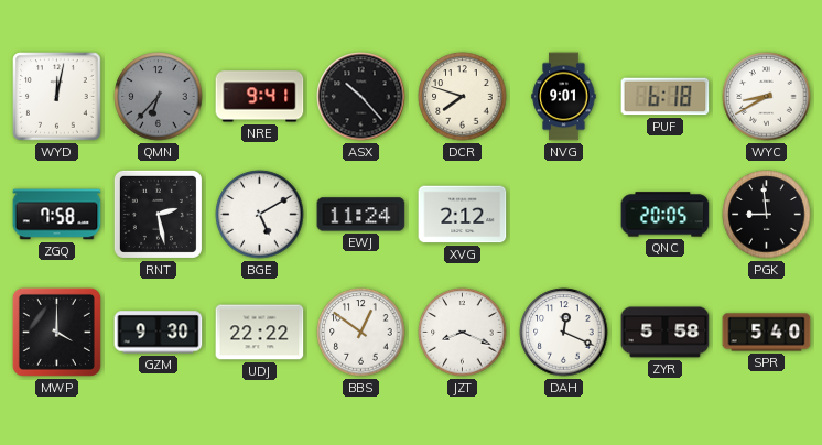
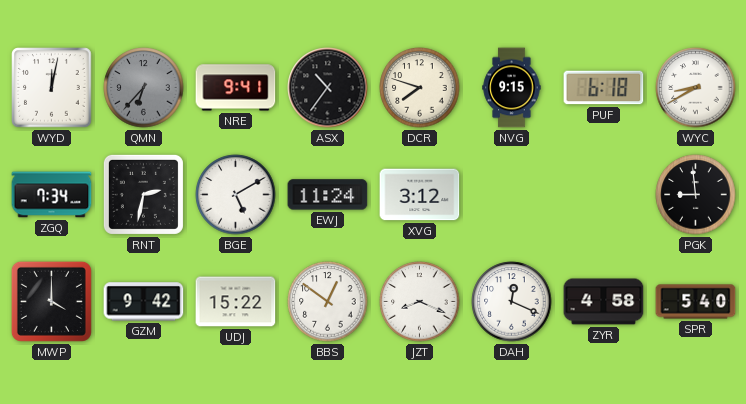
ASX: 10:23 -> 10:36 (328, 88)
NVG: 9:01 -> 9:15 (512, 88)
ZGQ: 7:58 -> 7:34 (52, 195)
RNT: 2:28 -> 2:32 (143, 194)
XVG: 2:12 -> 3:12 (420, 195)
QNC: 20:05 -> none (666, 215)
GZM: 9:30 -> 9:42 (144, 302)
UDJ: 22:22 -> 15:22 (236, 302)
ZYR: 5:58 -> 4:58 (604, 302)
